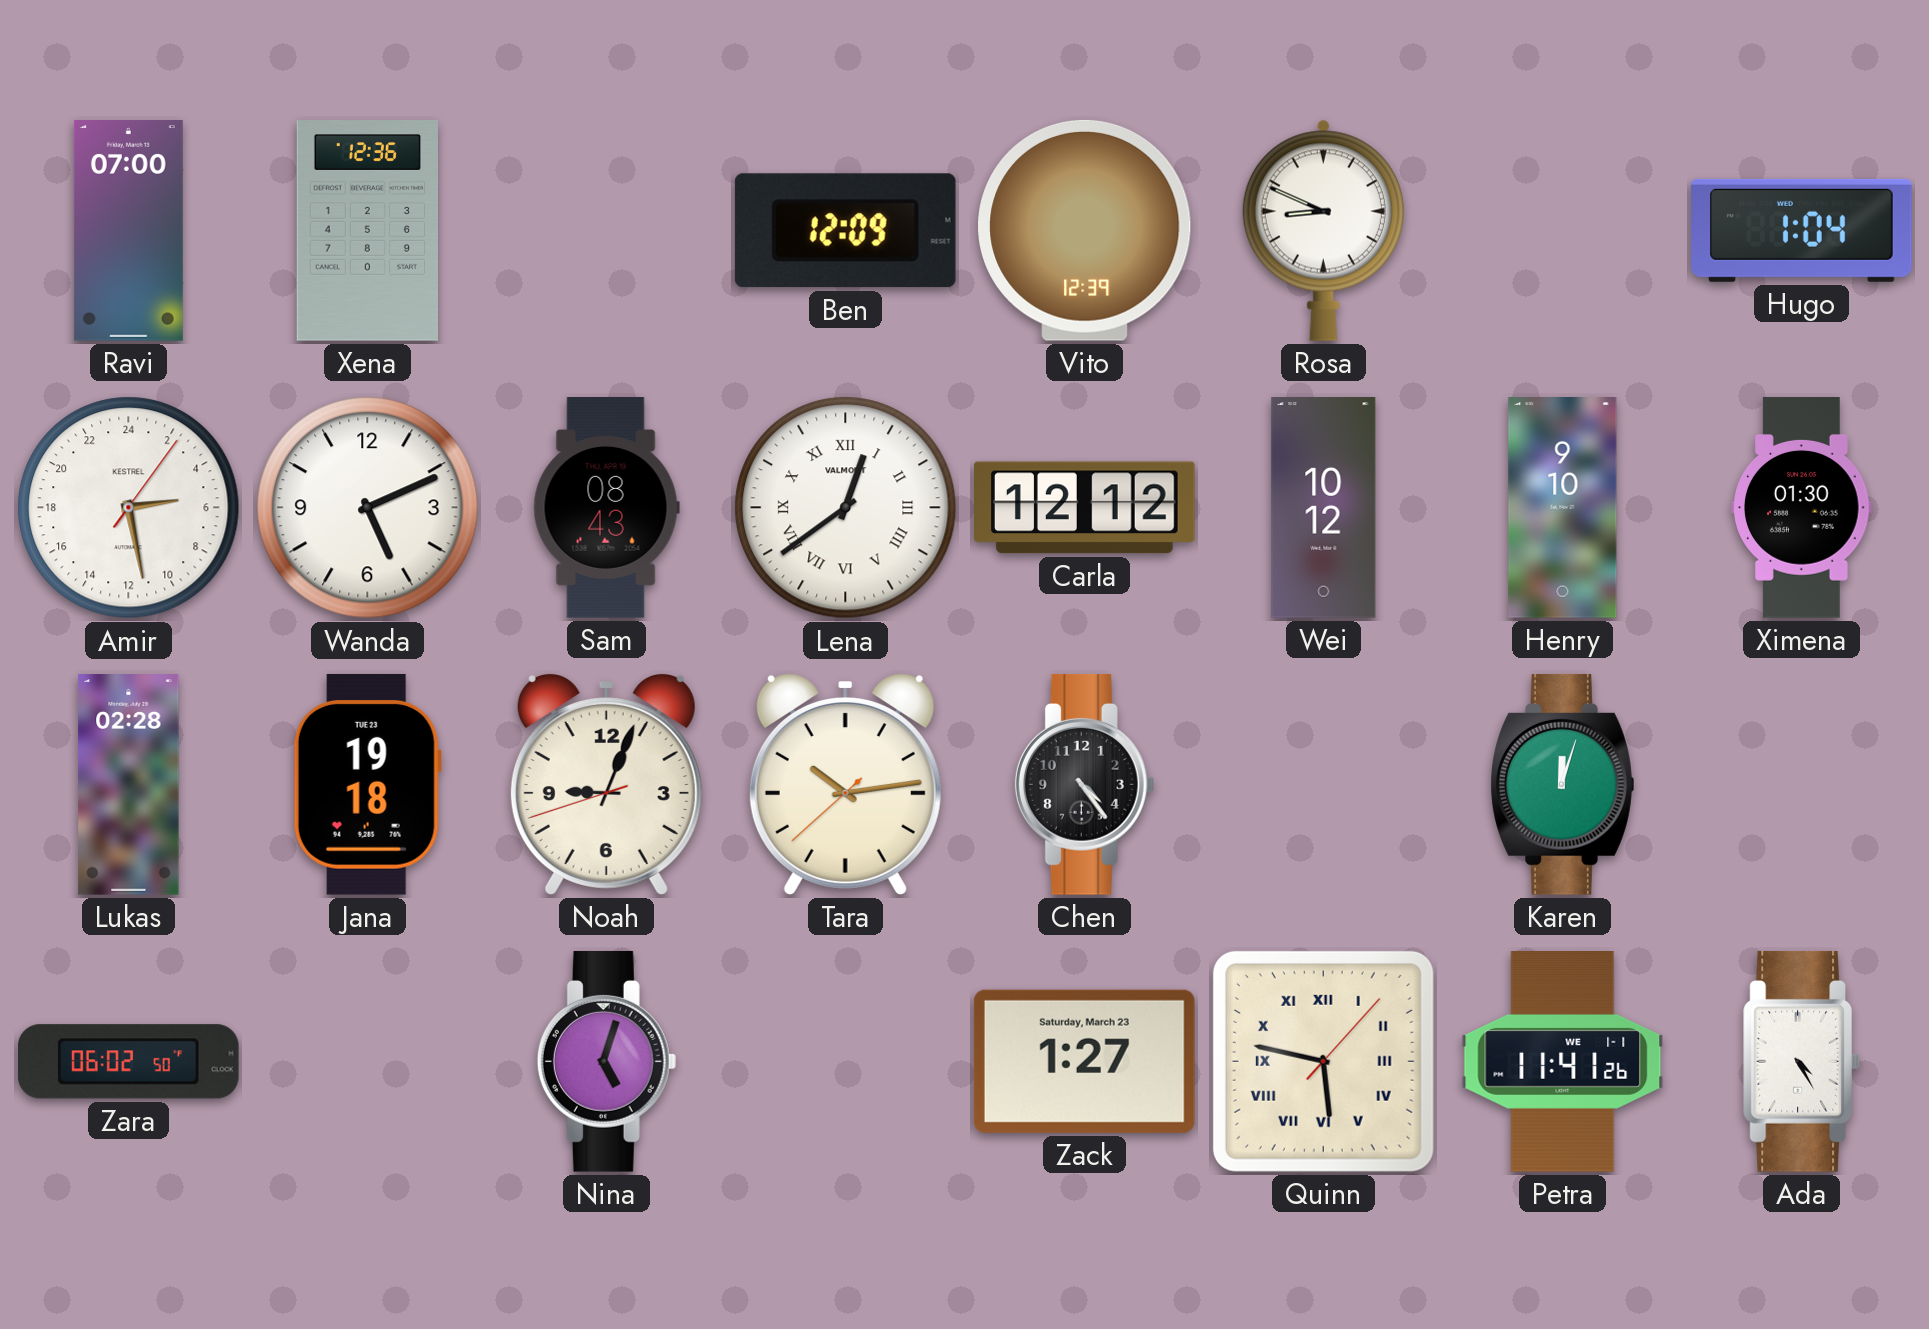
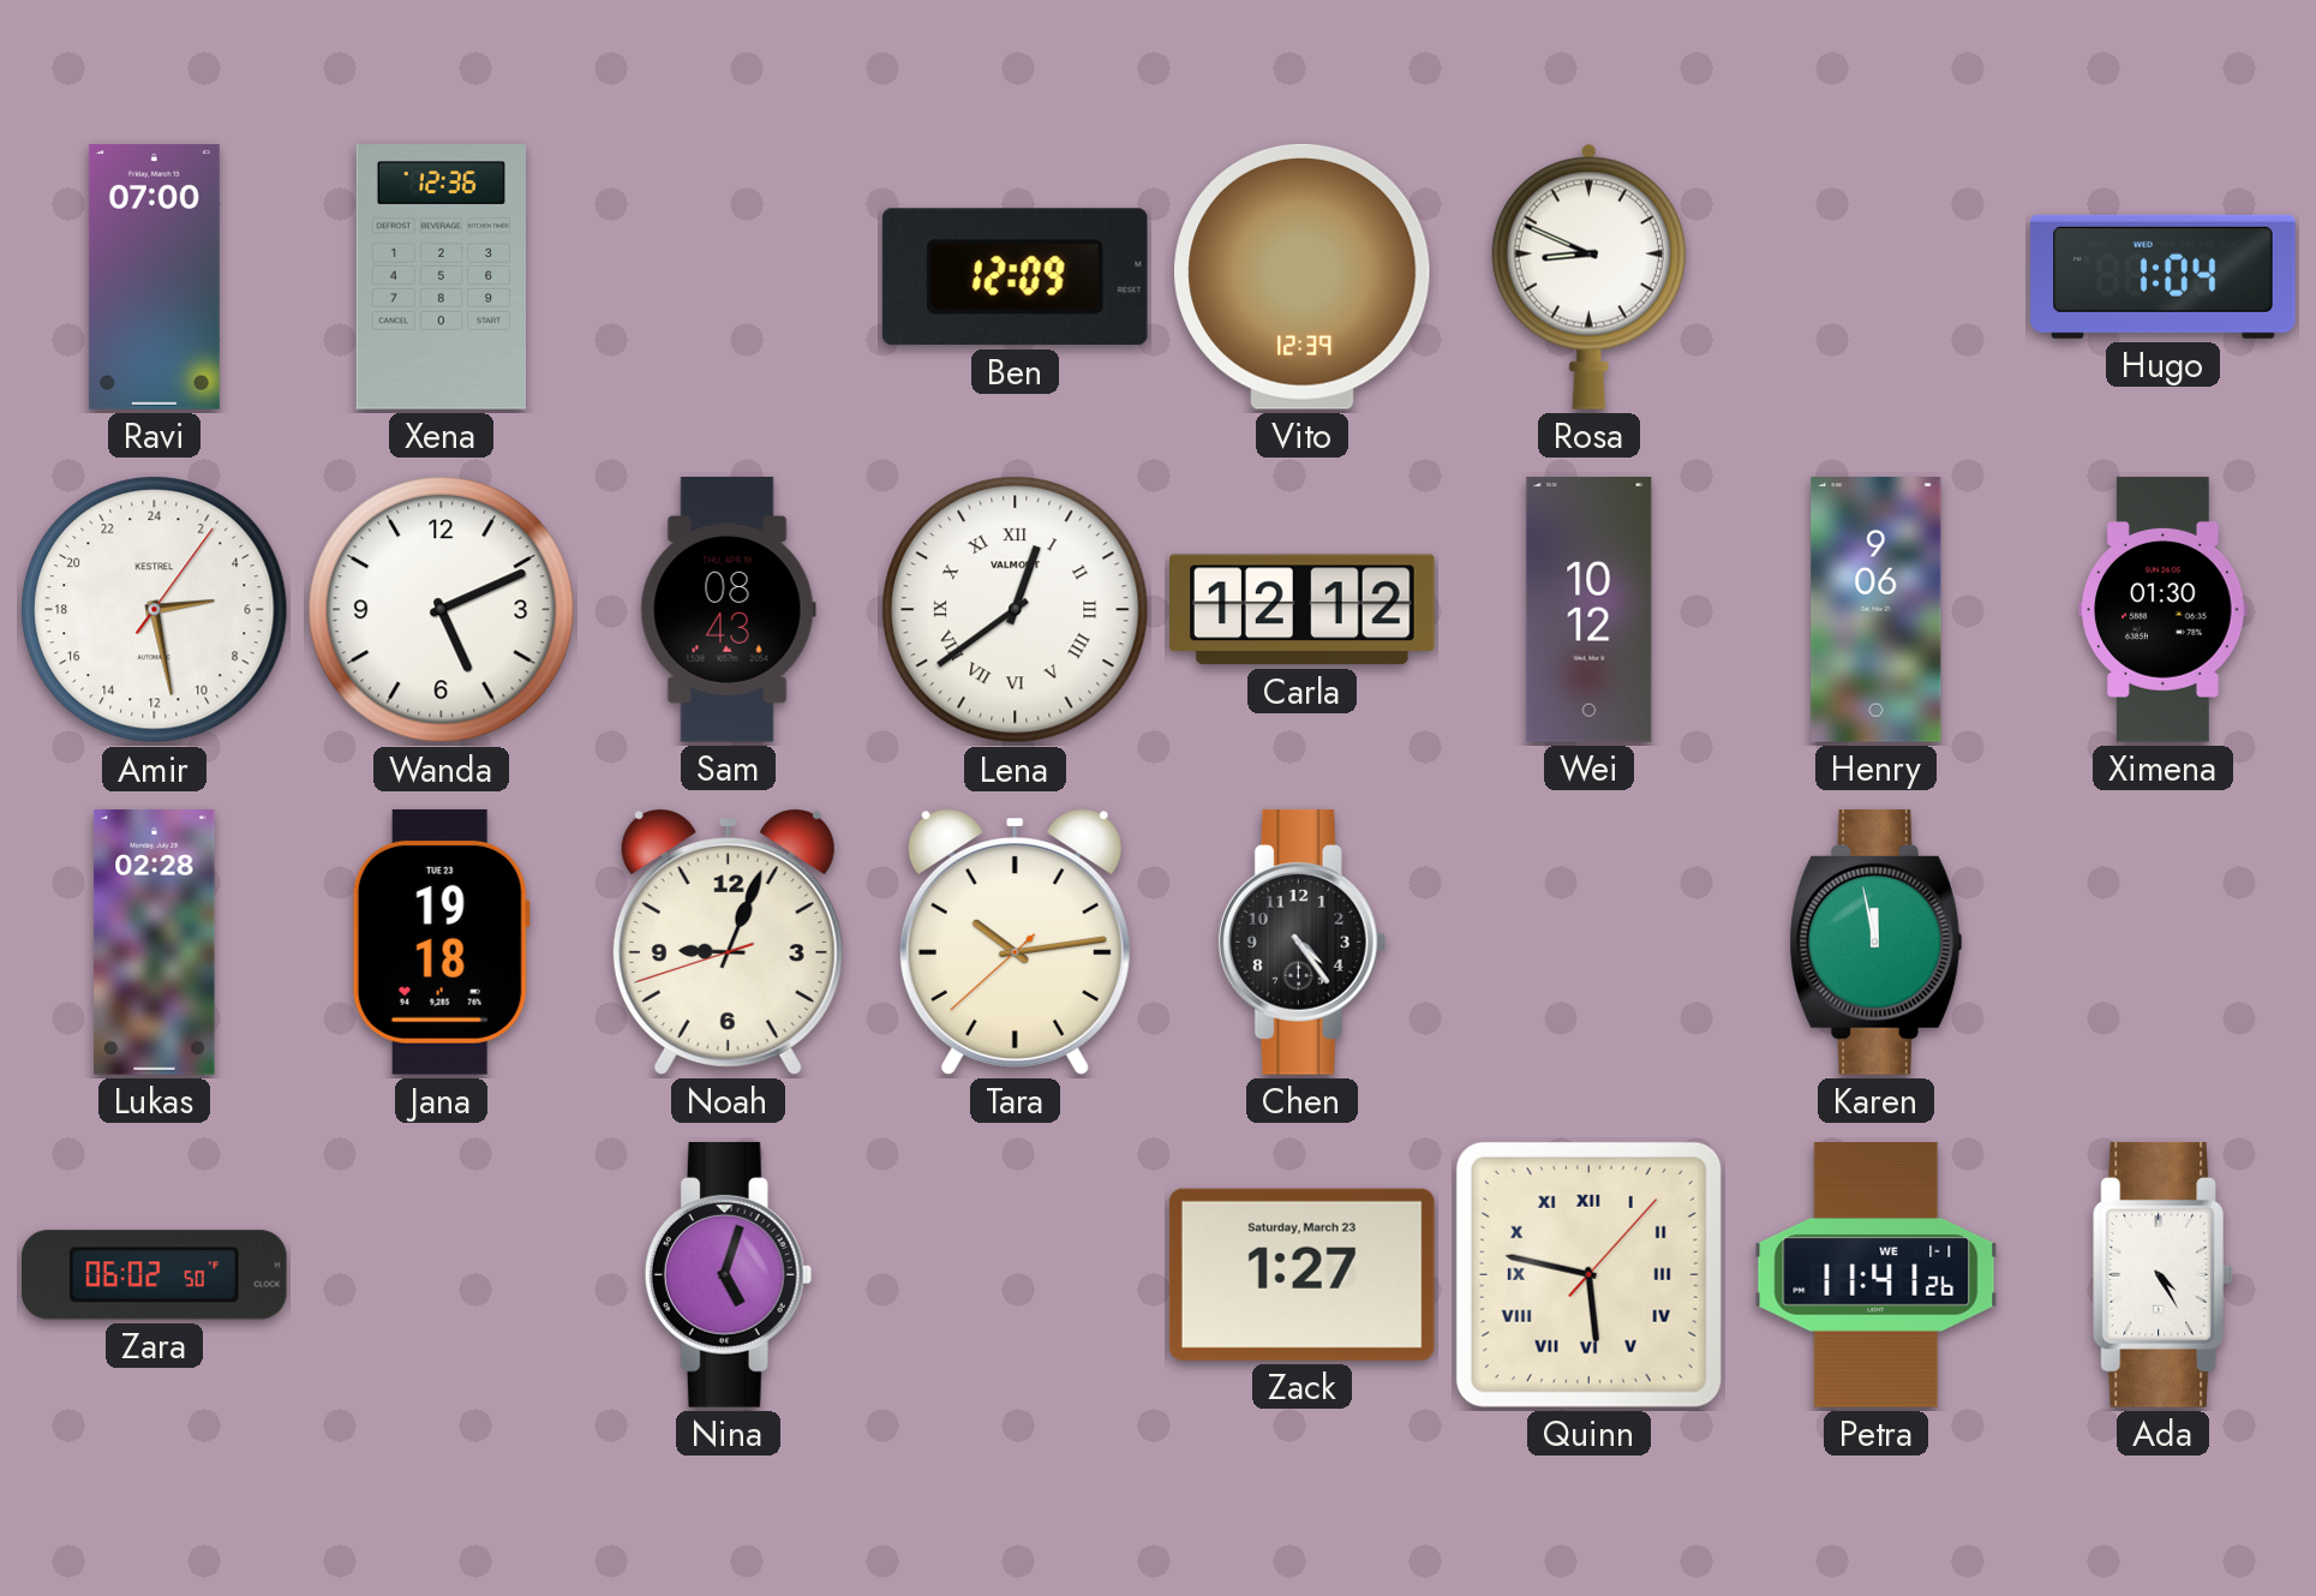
Henry: 9:10 -> 9:06 (1877, 610)
Karen: 12:03 -> 11:58 (1877, 942)
